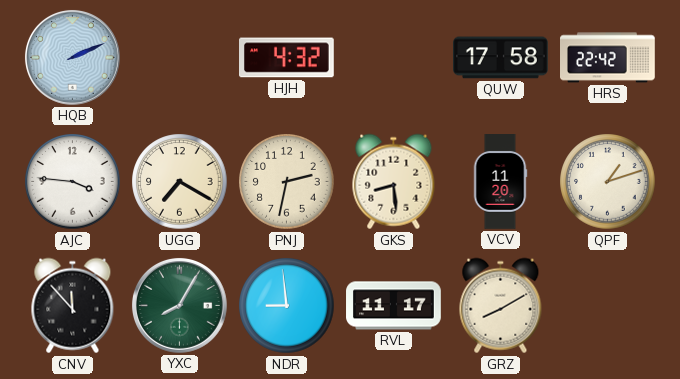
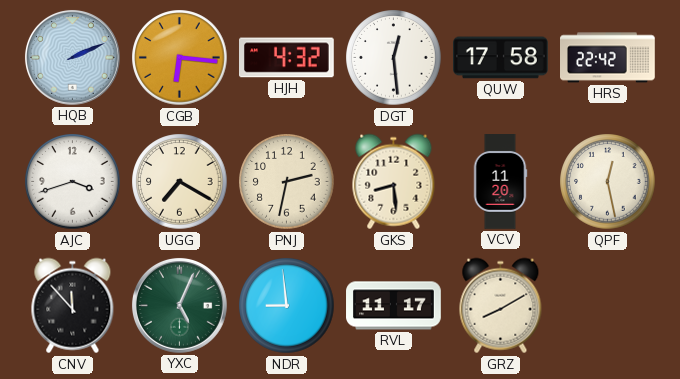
CGB: none -> 6:16 (180, 58)
DGT: none -> 12:29 (394, 58)
AJC: 3:46 -> 3:42 (73, 182)
QPF: 1:12 -> 12:28 (608, 182)
YXC: 8:05 -> 5:04 (179, 305)
